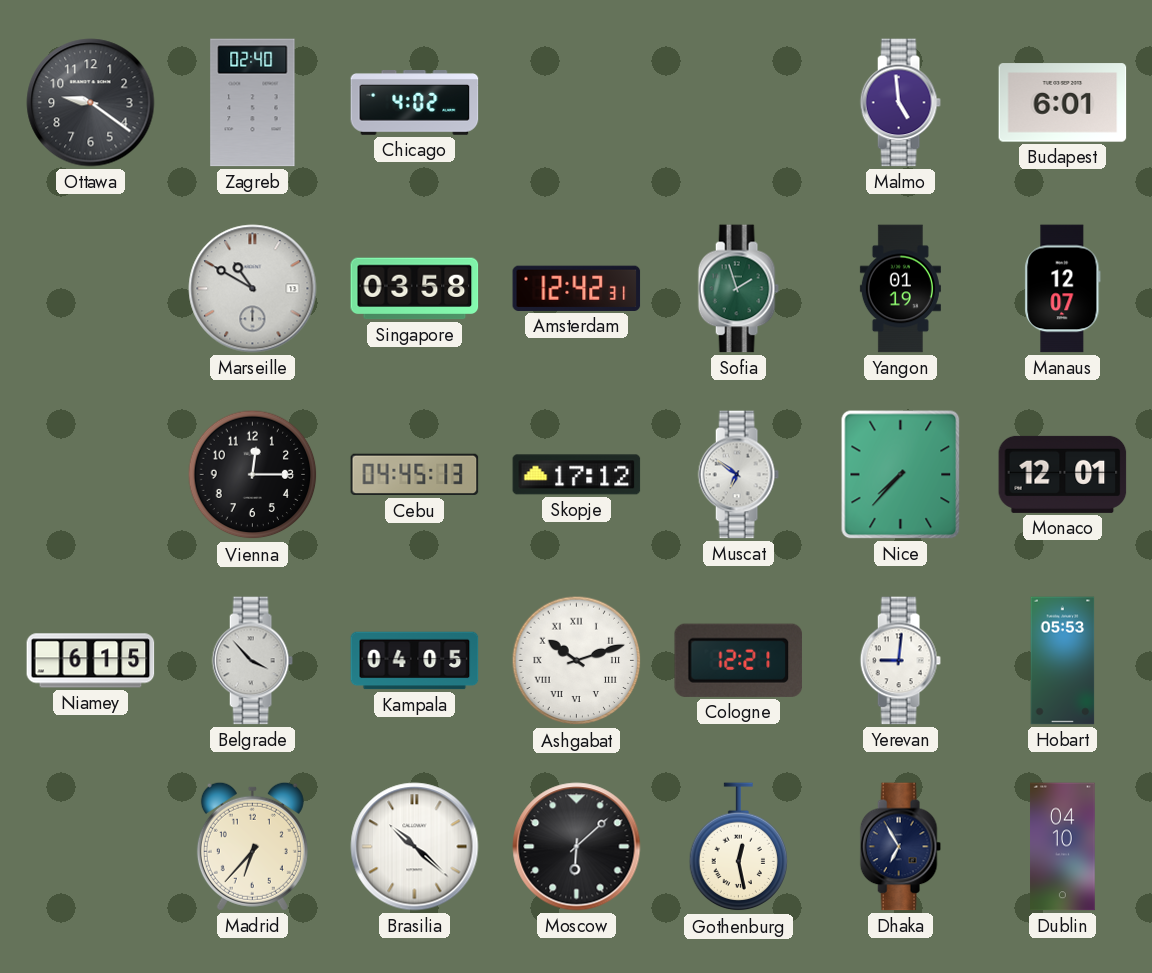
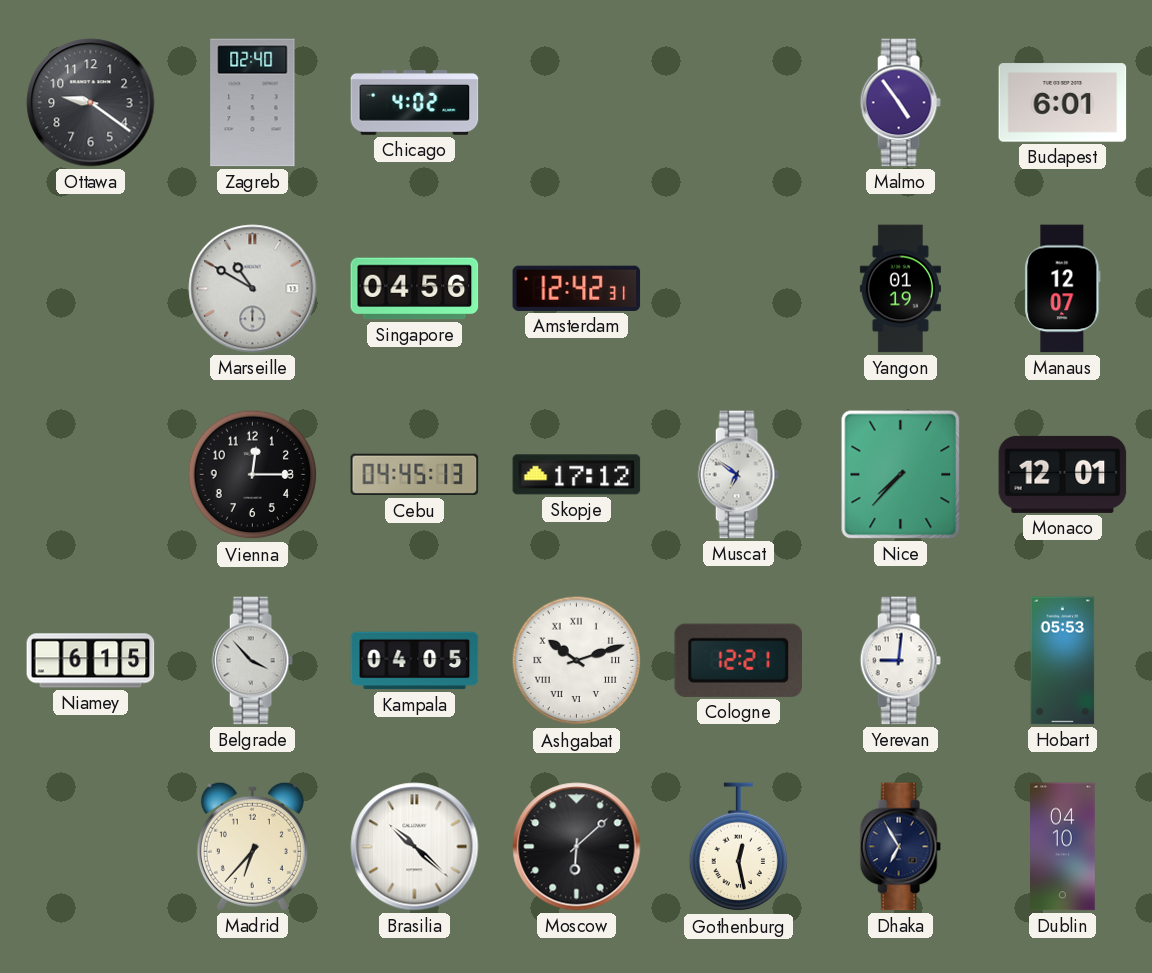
Malmo: 4:59 -> 4:54 (900, 103)
Singapore: 03:58 -> 04:56 (415, 289)
Sofia: 1:57 -> none (738, 289)
